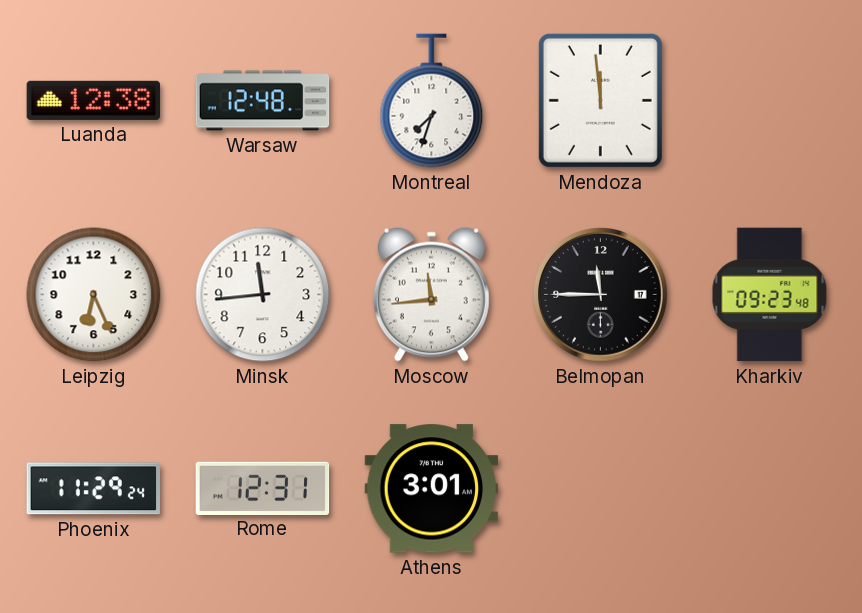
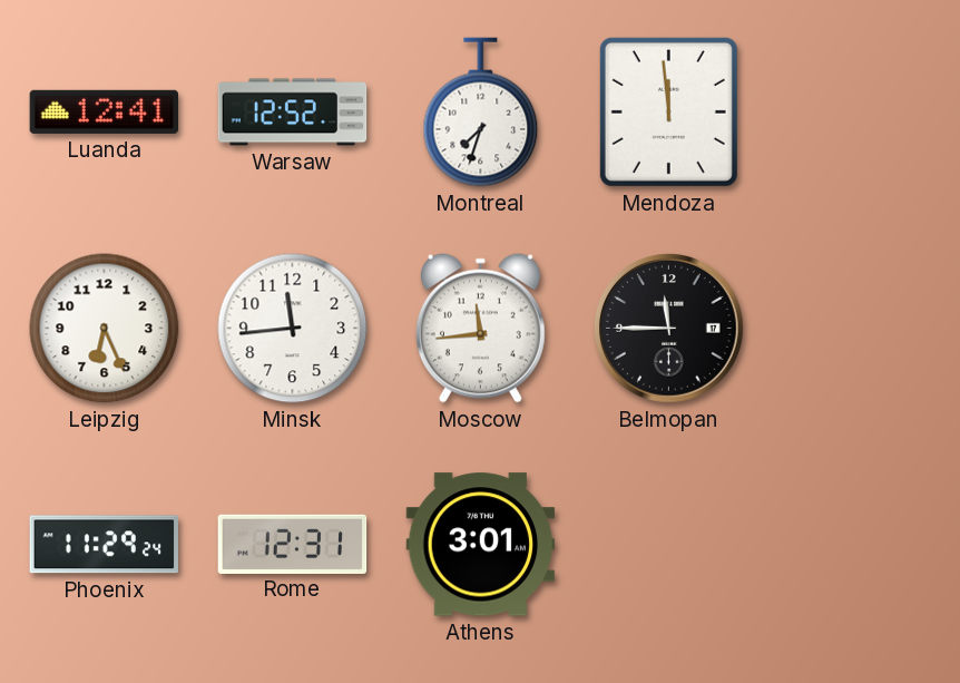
Luanda: 12:38 -> 12:41 (105, 111)
Warsaw: 12:48 -> 12:52 (293, 113)
Kharkiv: 09:23 -> none (770, 295)
